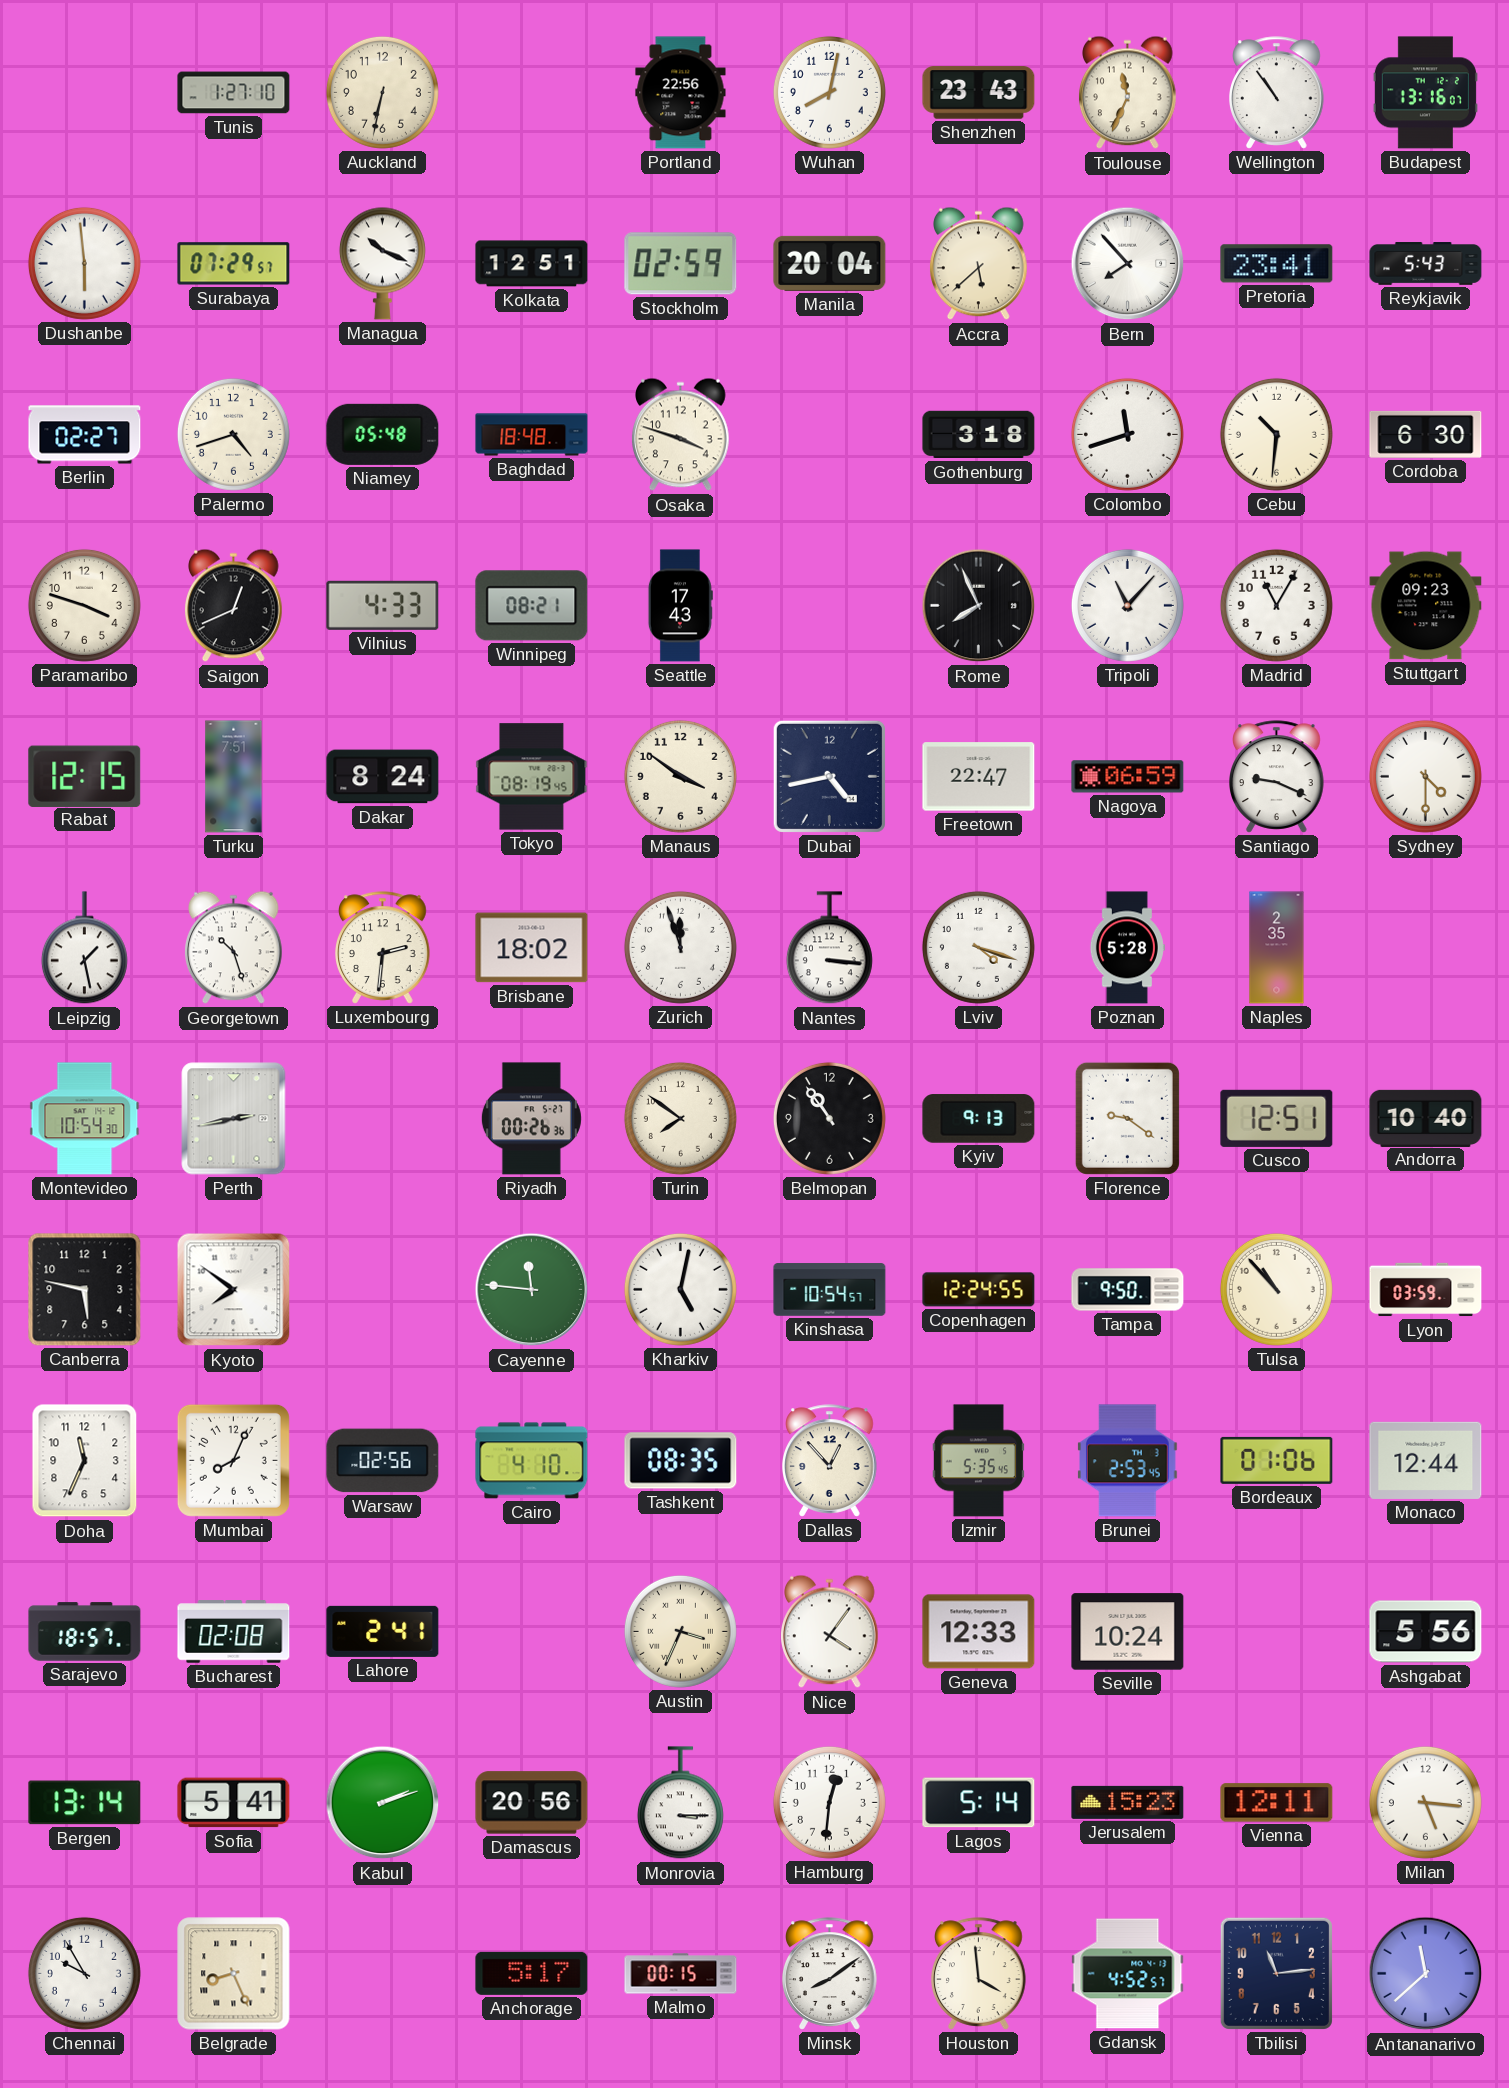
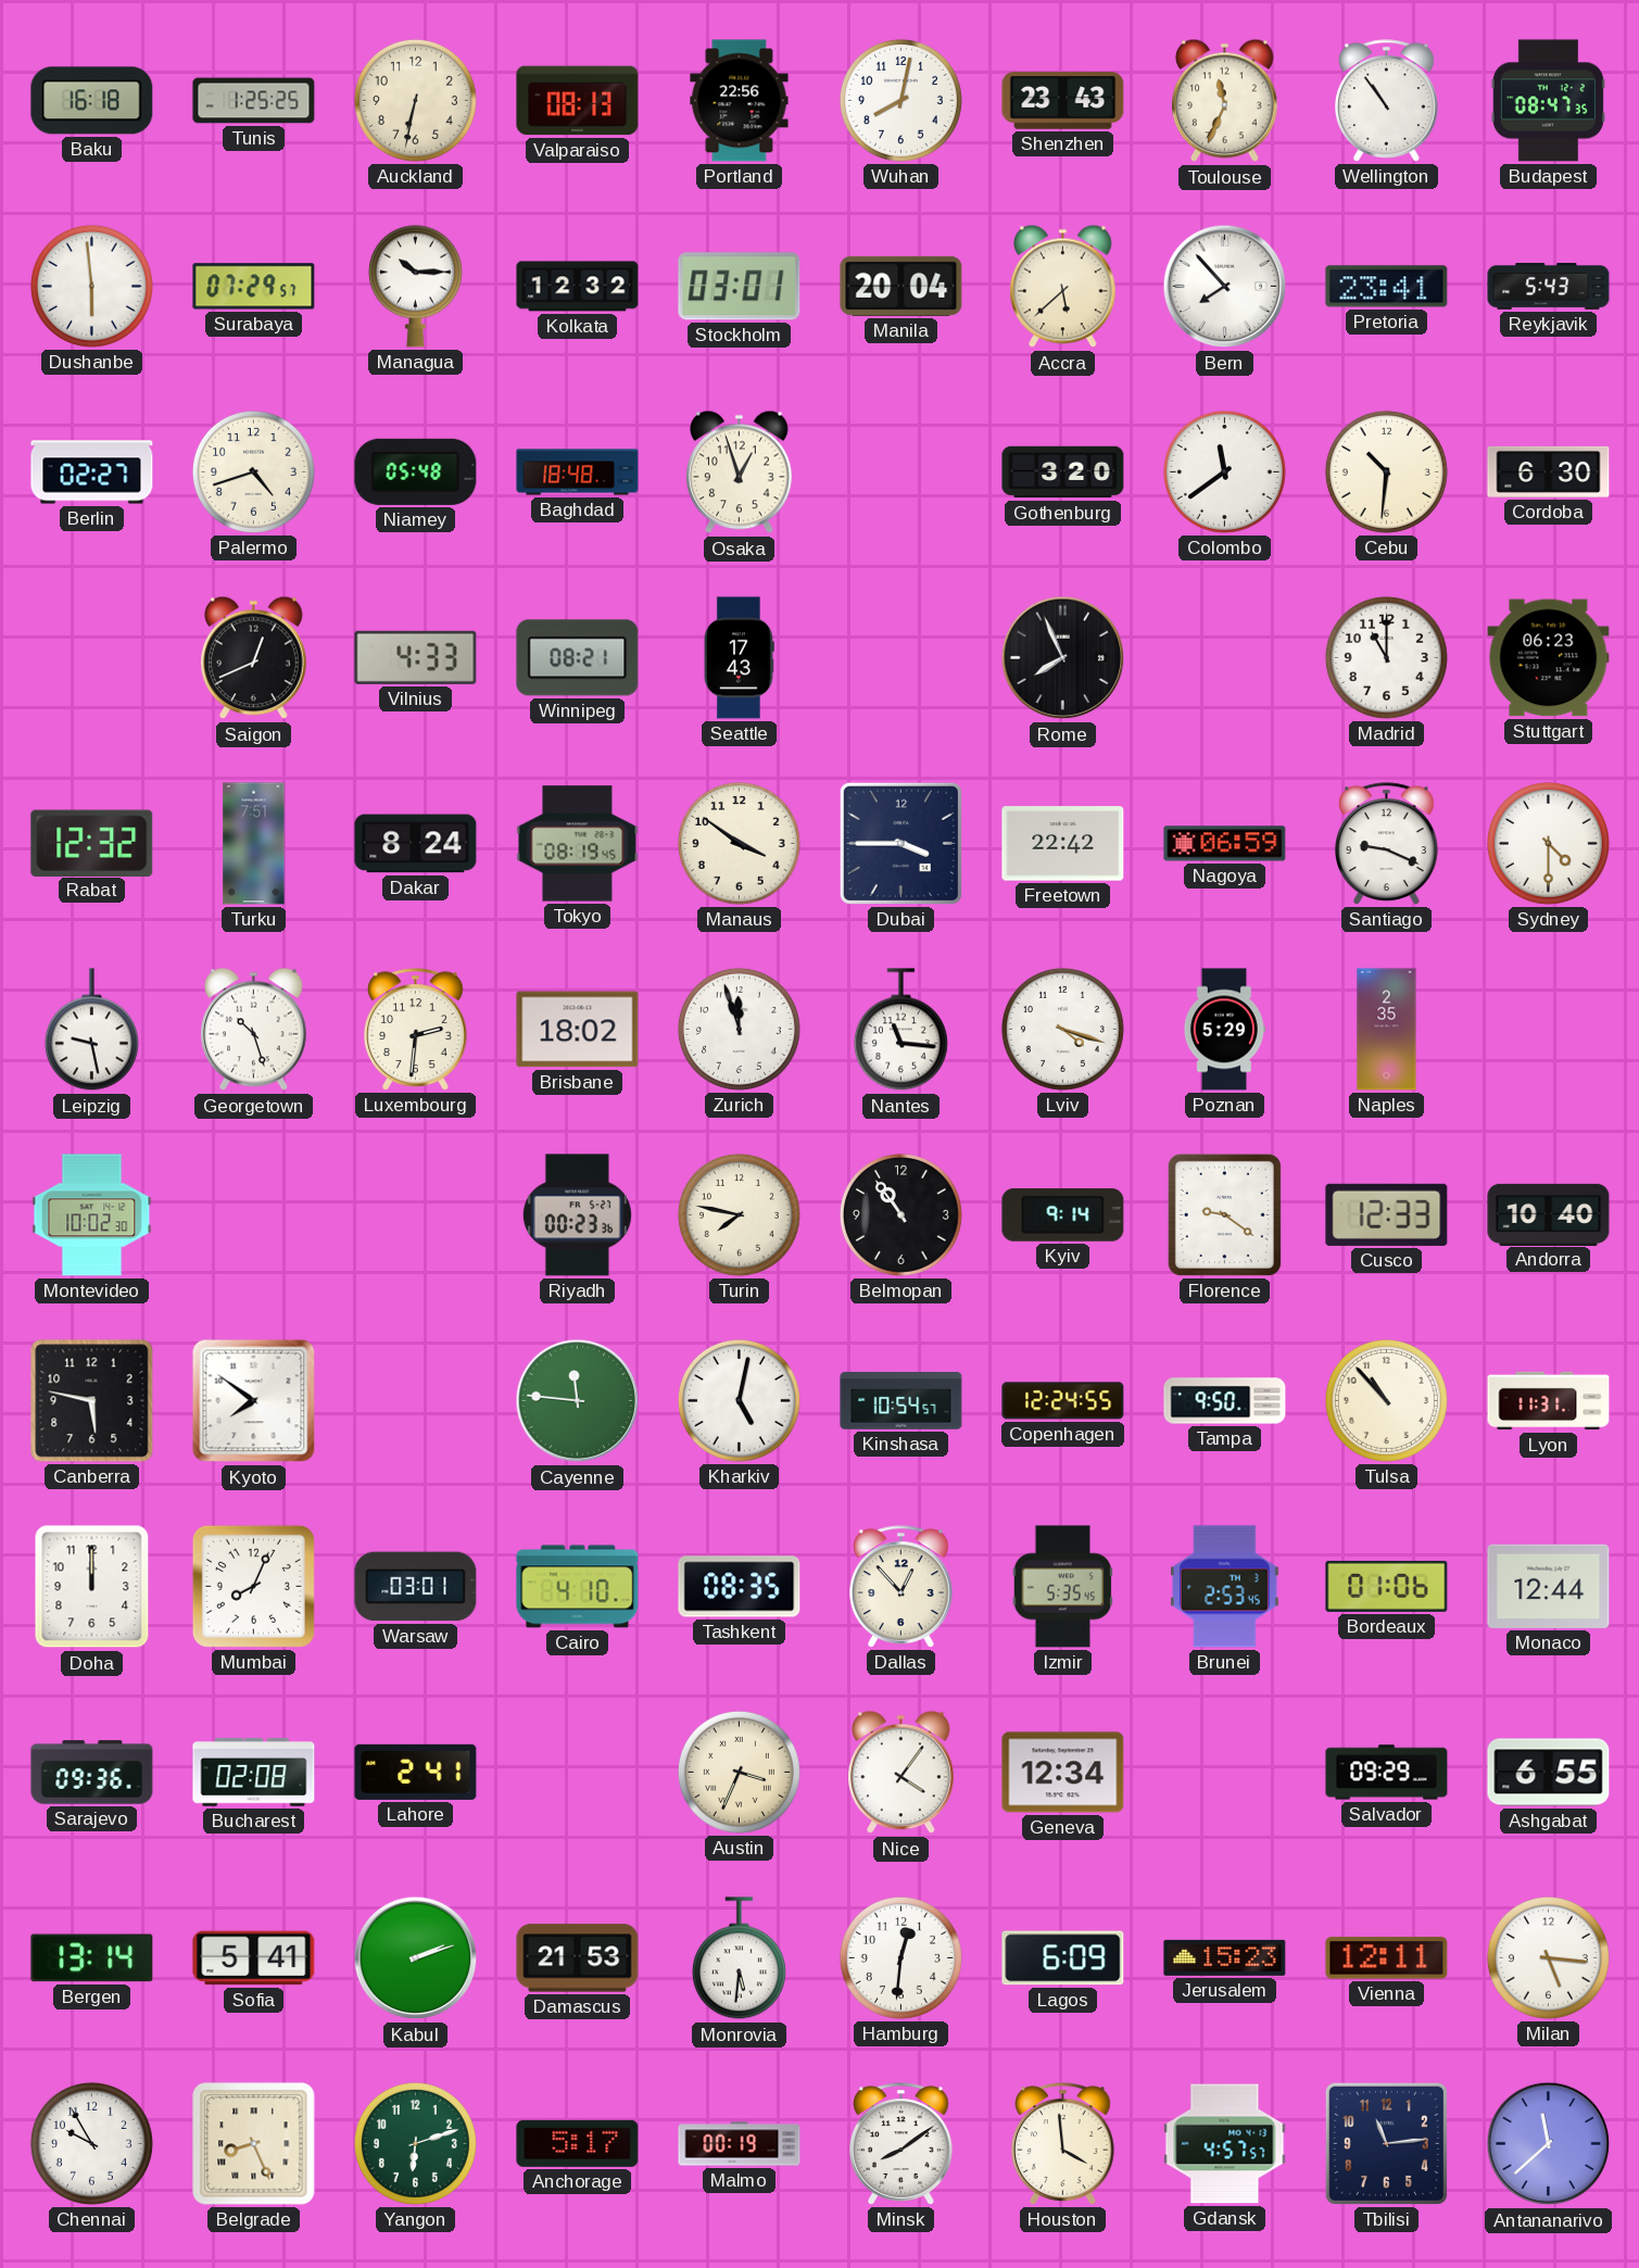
Baku: none -> 16:18 (92, 101)
Tunis: 1:27 -> 1:25 (254, 101)
Valparaiso: none -> 08:13 (578, 101)
Budapest: 13:16 -> 08:47 (1548, 101)
Managua: 10:19 -> 10:15 (415, 286)
Kolkata: 12:51 -> 12:32 (578, 287)
Stockholm: 02:59 -> 03:01 (740, 287)
Osaka: 3:48 -> 12:57 (740, 472)
Gothenburg: 3:18 -> 3:20 (1063, 472)
Colombo: 11:42 -> 11:39 (1224, 471)
Paramaribo: 3:48 -> none (84, 605)
Tripoli: 11:07 -> none (1127, 605)
Madrid: 11:05 -> 11:00 (1386, 657)
Stuttgart: 09:23 -> 06:23 (1549, 658)
Rabat: 12:15 -> 12:32 (92, 843)
Dubai: 4:43 -> 3:45 (900, 843)
Freetown: 22:47 -> 22:42 (1063, 844)
Leipzig: 1:28 -> 9:28 (91, 1030)
Nantes: 3:16 -> 11:16 (900, 1030)
Poznan: 5:28 -> 5:29 (1224, 1030)
Montevideo: 10:54 -> 10:02 (92, 1215)
Perth: 2:43 -> none (234, 1119)
Riyadh: 00:26 -> 00:23 (577, 1215)
Turin: 7:51 -> 7:47 (739, 1214)
Kyiv: 9:13 -> 9:14 (1063, 1215)
Cusco: 12:51 -> 12:33 (1387, 1214)
Lyon: 03:59 -> 11:31 (1549, 1401)
Doha: 11:34 -> 12:00 (92, 1587)
Warsaw: 02:56 -> 03:01 (416, 1587)
Sarajevo: 18:57 -> 09:36 (92, 1773)
Geneva: 12:33 -> 12:34 (1063, 1773)
Seville: 10:24 -> none (1128, 1632)
Salvador: none -> 09:29 (1387, 1773)
Ashgabat: 5:56 -> 6:55 (1549, 1773)
Damascus: 20:56 -> 21:53 (578, 1958)
Monrovia: 3:15 -> 5:31 (739, 1958)
Lagos: 5:14 -> 6:09 (1063, 1958)
Yangon: none -> 6:12 (415, 2143)
Malmo: 00:15 -> 00:19 (740, 2144)
Gdansk: 4:52 -> 4:57 (1225, 2144)
